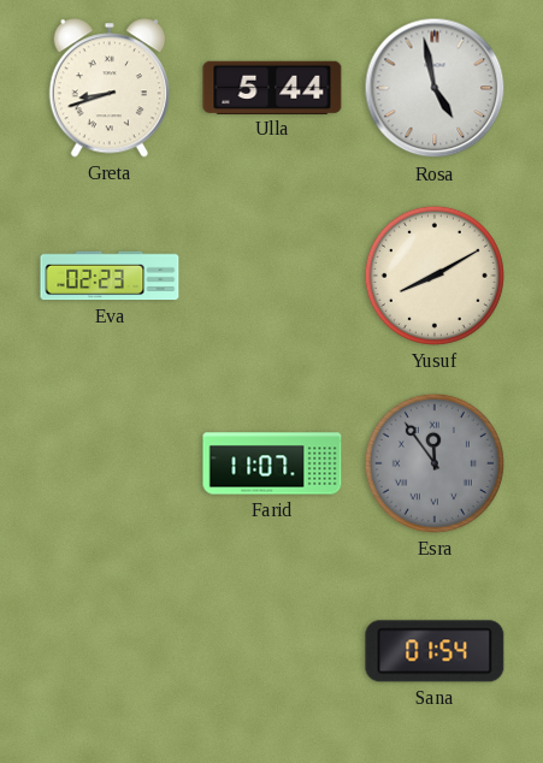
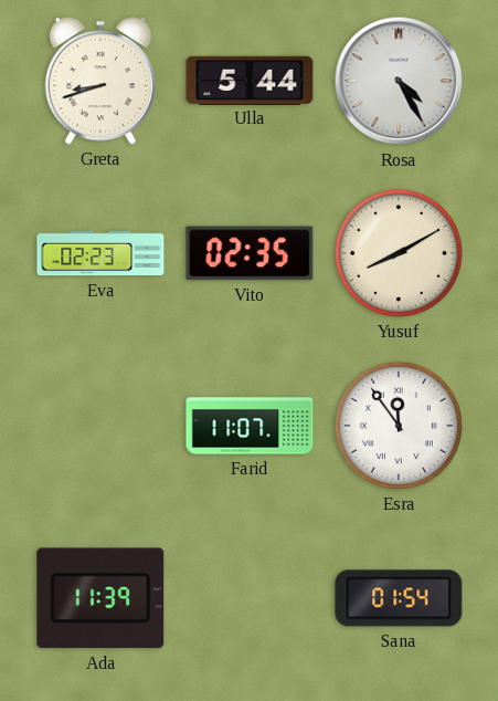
Rosa: 4:58 -> 4:25 (399, 81)
Vito: none -> 02:35 (250, 253)
Esra dial: grey -> white (399, 426)
Ada: none -> 11:39 (100, 598)
